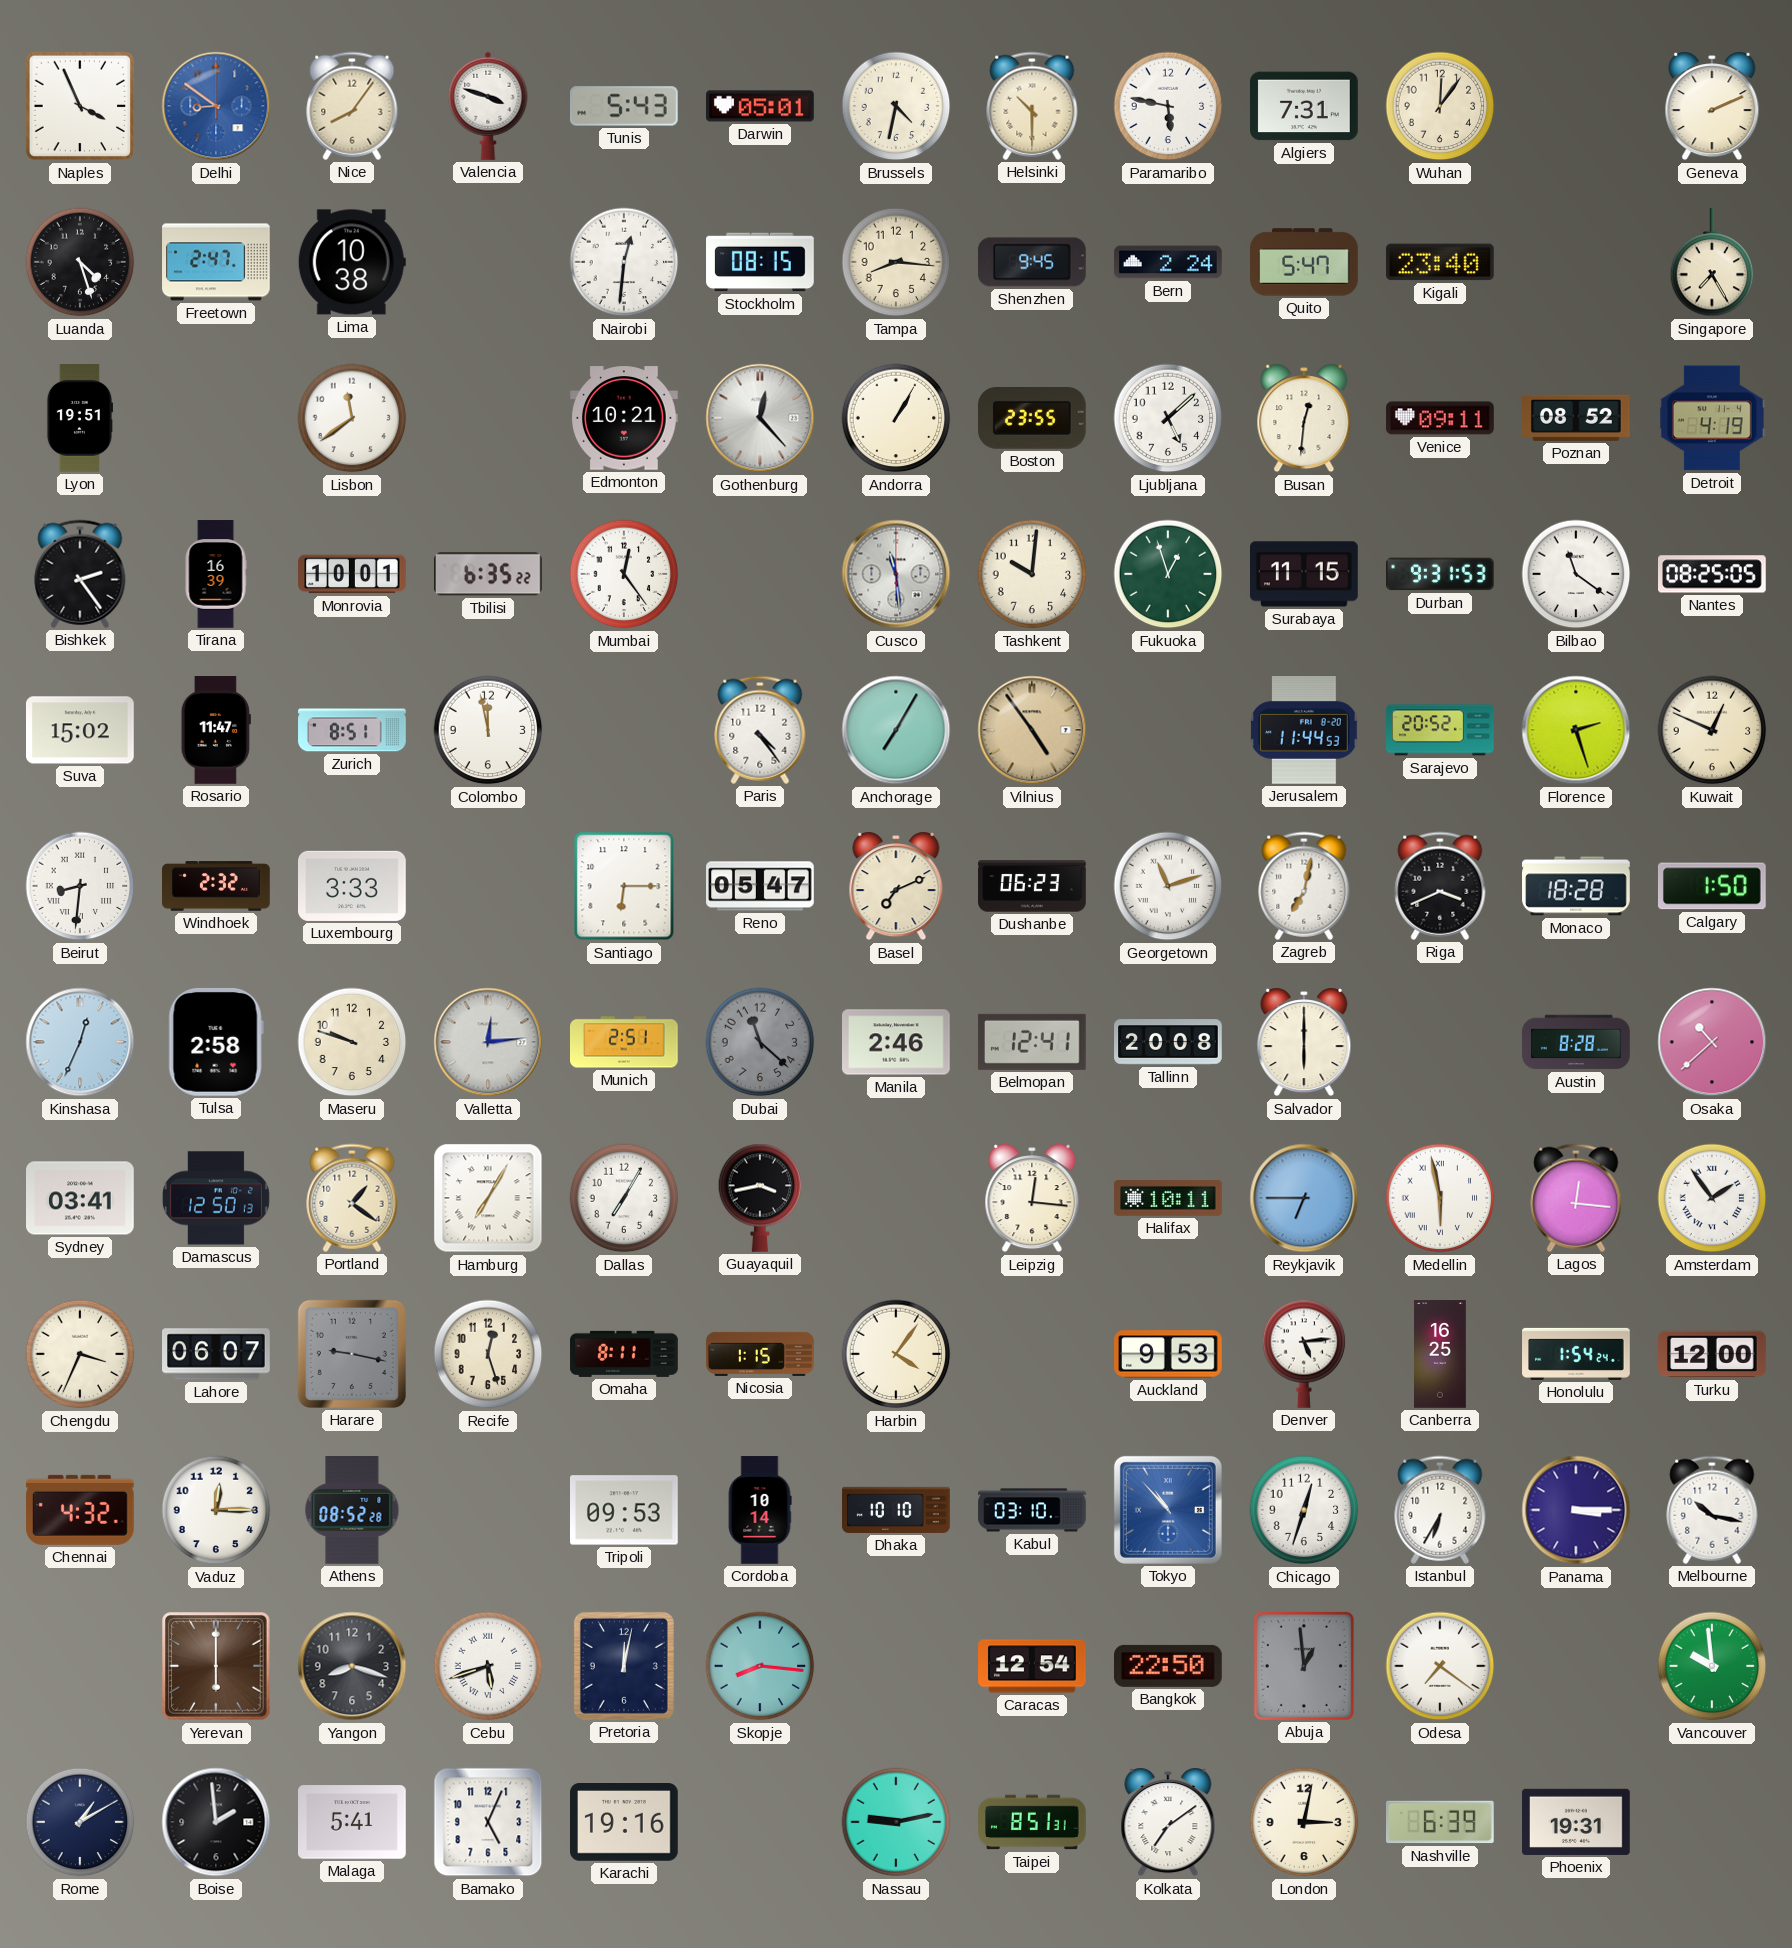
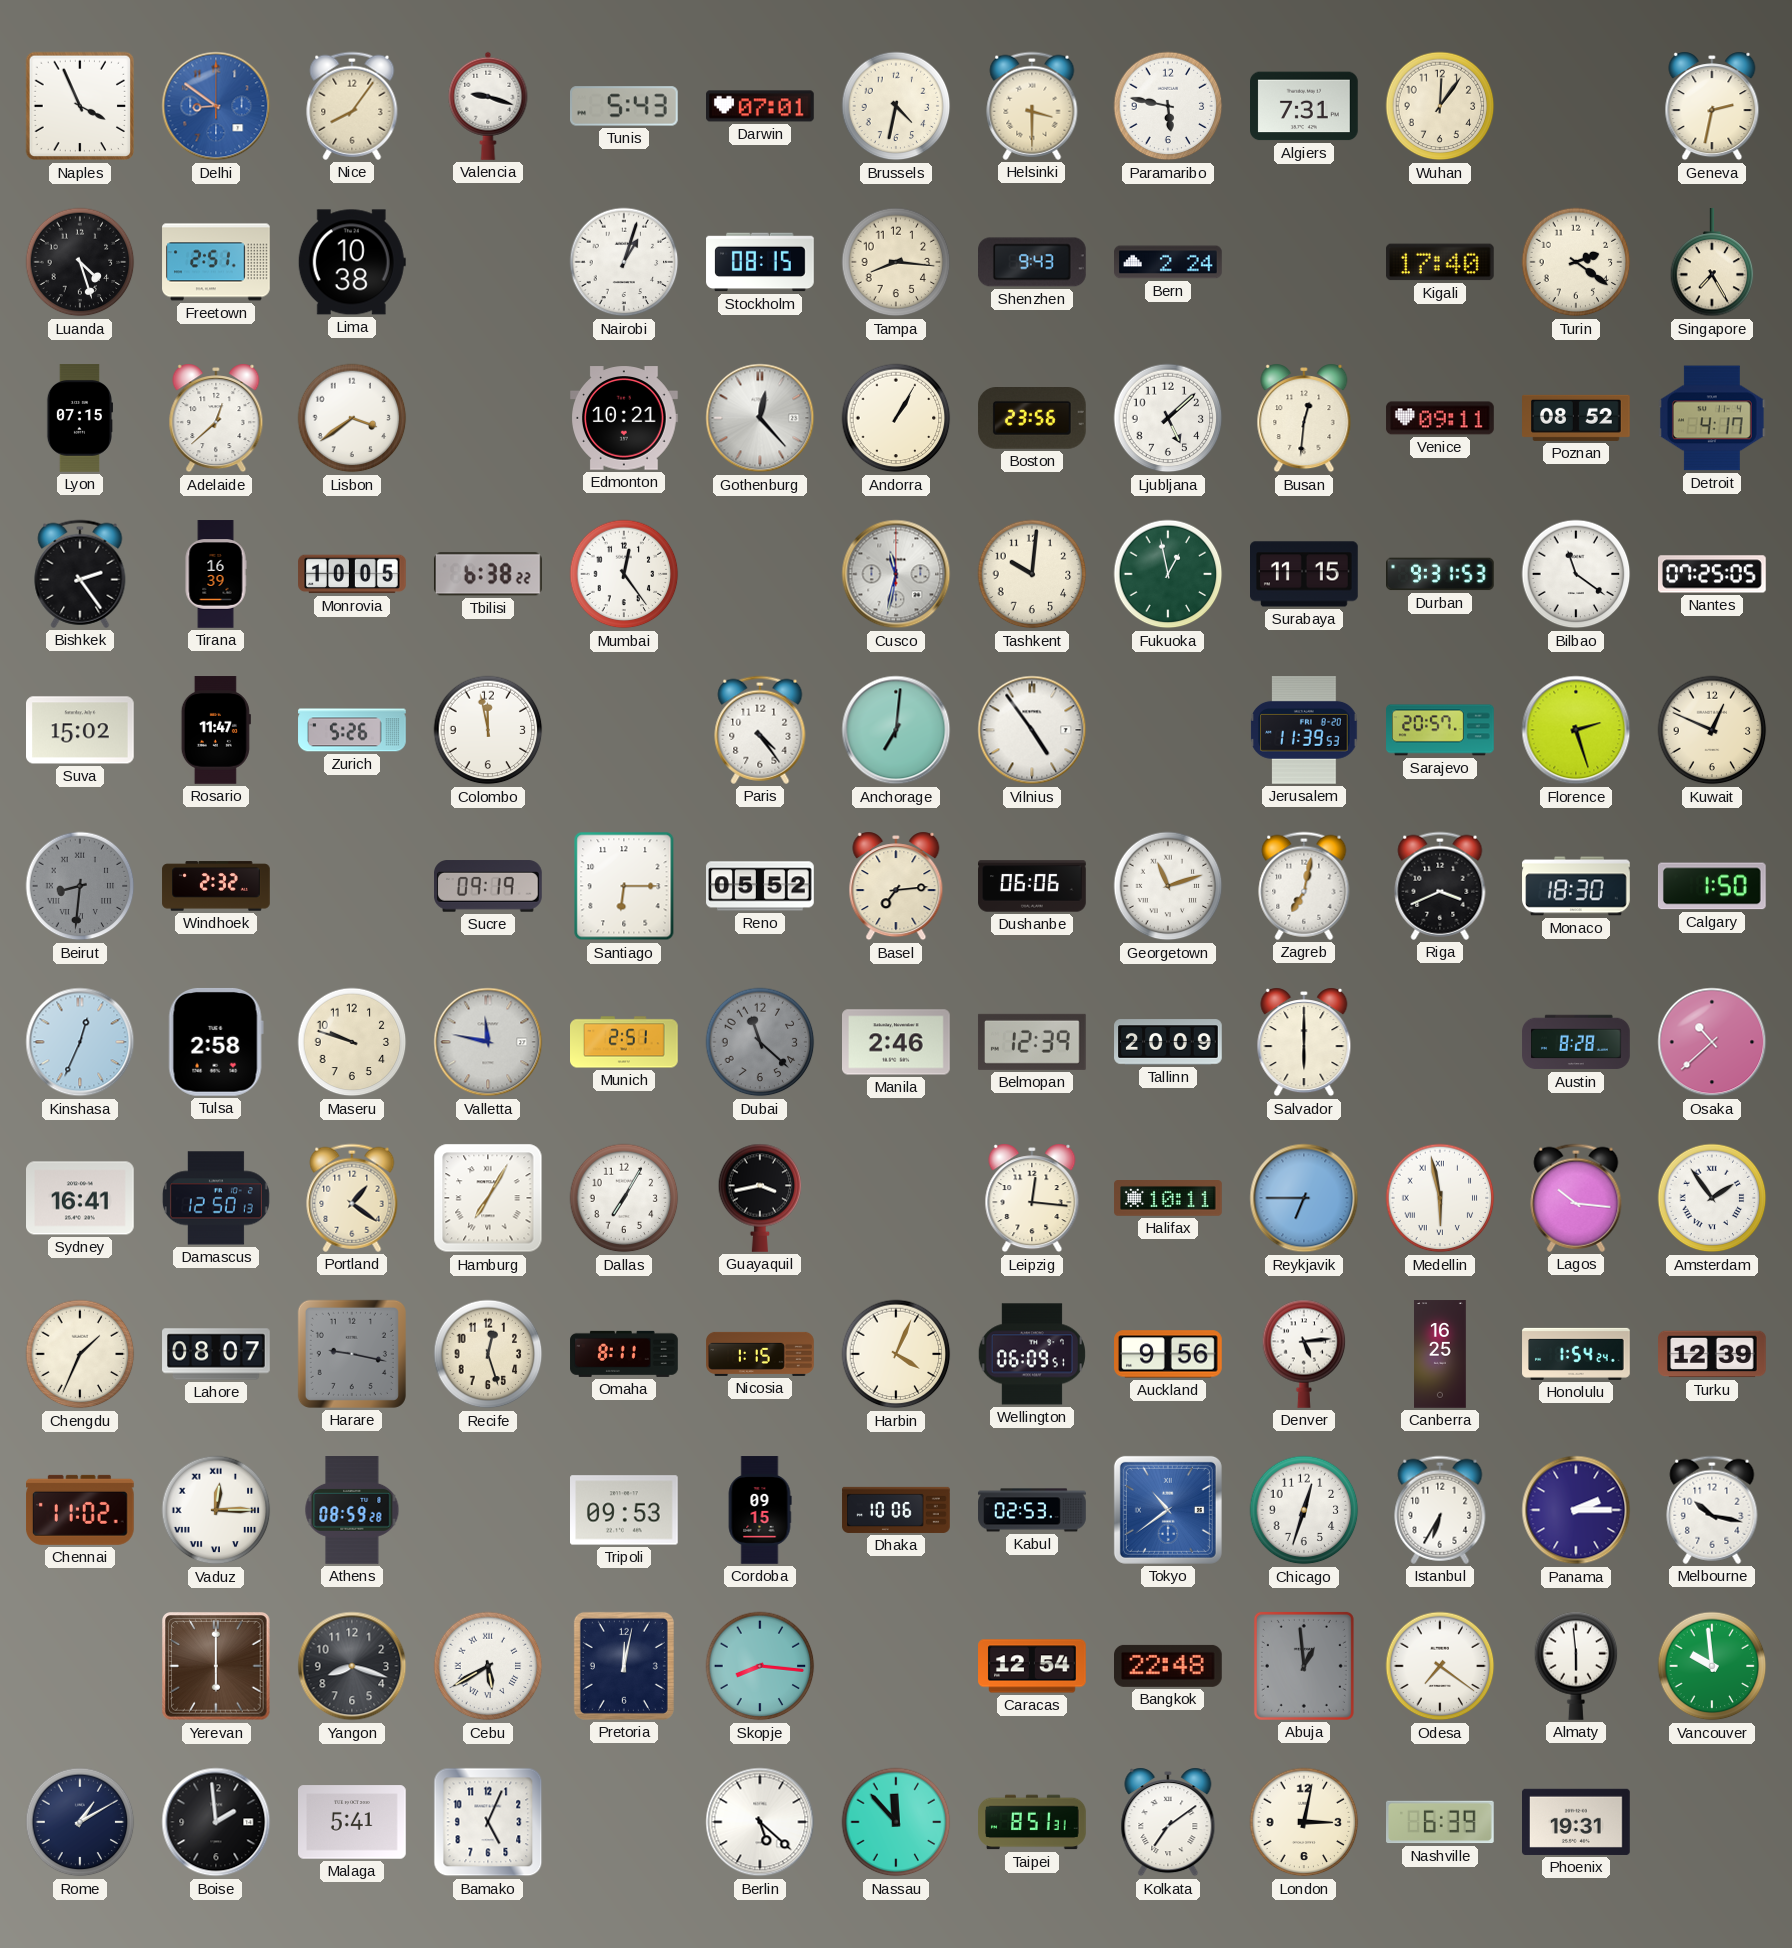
Valencia: 3:48 -> 9:18 (488, 106)
Darwin: 05:01 -> 07:01 (760, 106)
Helsinki: 10:30 -> 3:30 (1032, 106)
Geneva: 2:11 -> 2:32 (1712, 106)
Freetown: 2:47 -> 2:51 (216, 262)
Nairobi: 12:31 -> 1:03 (624, 262)
Shenzhen: 9:45 -> 9:43 (1033, 262)
Quito: 5:47 -> none (1304, 262)
Kigali: 23:40 -> 17:40 (1441, 262)
Turin: none -> 2:21 (1576, 262)
Lyon: 19:51 -> 07:15 (79, 418)
Adelaide: none -> 12:38 (216, 418)
Lisbon: 11:39 -> 3:39 (352, 418)
Boston: 23:55 -> 23:56 (1033, 419)
Detroit: 4:19 -> 4:17 (1712, 418)
Monrovia: 10:01 -> 10:05 (352, 574)
Tbilisi: 6:35 -> 6:38 (488, 574)
Cusco: 11:29 -> 11:32 (896, 574)
Fukuoka: 12:57 -> 12:58 (1168, 574)
Nantes: 08:25 -> 07:25 (1713, 574)
Zurich: 8:51 -> 5:26 (352, 730)
Anchorage: 7:05 -> 7:01 (896, 730)
Vilnius dial: champagne -> white (1032, 730)
Jerusalem: 11:44 -> 11:39 (1304, 731)
Sarajevo: 20:52 -> 20:57 (1440, 730)
Beirut dial: white -> grey (80, 886)
Luxembourg: 3:33 -> none (353, 886)
Sucre: none -> 09:19 (489, 886)
Reno: 05:47 -> 05:52 (760, 886)
Basel: 7:11 -> 7:14 (896, 886)
Dushanbe: 06:23 -> 06:06 (1032, 886)
Monaco: 18:28 -> 18:30 (1576, 886)
Valletta: 12:14 -> 11:47 (488, 1042)
Belmopan: 12:41 -> 12:39 (1032, 1042)
Tallinn: 20:08 -> 20:09 (1168, 1042)
Sydney: 03:41 -> 16:41 (81, 1198)
Lagos: 12:16 -> 10:16 (1576, 1198)
Chengdu: 3:34 -> 1:34 (80, 1354)
Lahore: 06:07 -> 08:07 (216, 1354)
Harbin: 4:06 -> 4:04 (896, 1354)
Wellington: none -> 06:09 (1032, 1354)
Auckland: 9:53 -> 9:56 (1168, 1354)
Turku: 12:00 -> 12:39 (1712, 1354)
Chennai: 4:32 -> 11:02 (81, 1510)
Vaduz numerals: Arabic -> Roman (216, 1510)
Athens: 08:52 -> 08:59 (352, 1511)
Cordoba: 10:14 -> 09:15 (760, 1510)
Dhaka: 10:10 -> 10:06 (896, 1510)
Kabul: 03:10 -> 02:53 (1032, 1510)
Tokyo: 10:53 -> 10:39 (1168, 1510)
Panama: 3:15 -> 2:15 (1576, 1510)
Cebu: 5:42 -> 5:40 (488, 1666)
Bangkok: 22:50 -> 22:48 (1169, 1666)
Almaty: none -> 5:59 (1576, 1666)
Karachi: 19:16 -> none (625, 1823)
Berlin: none -> 5:22 (760, 1822)
Nassau: 9:13 -> 11:53 (896, 1822)
